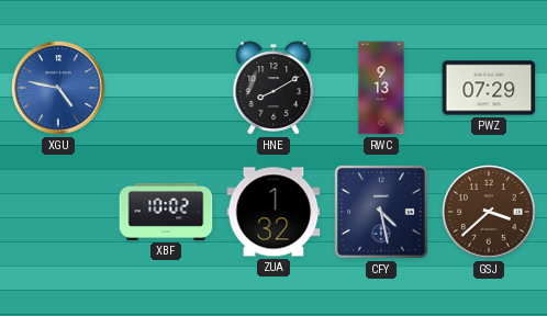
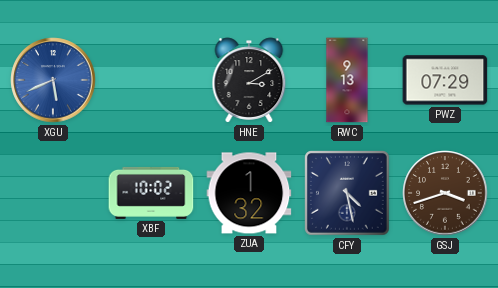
XGU: 4:47 -> 5:41 (53, 80)
HNE: 8:10 -> 3:10 (249, 80)
GSJ: 3:38 -> 3:42 (445, 193)
